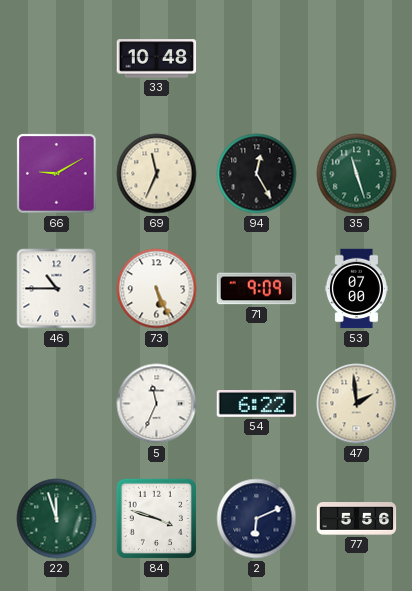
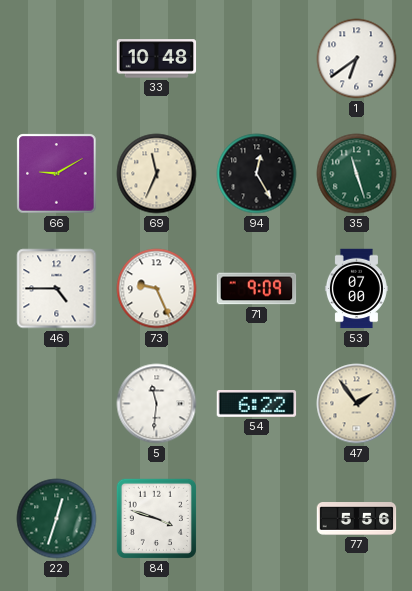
1: none -> 6:39 (357, 59)
46: 10:45 -> 4:45 (57, 289)
73: 5:26 -> 9:26 (157, 289)
5: 11:34 -> 11:31 (157, 404)
47: 1:59 -> 1:54 (357, 404)
22: 11:57 -> 12:33 (57, 519)
2: 6:11 -> none (257, 519)
